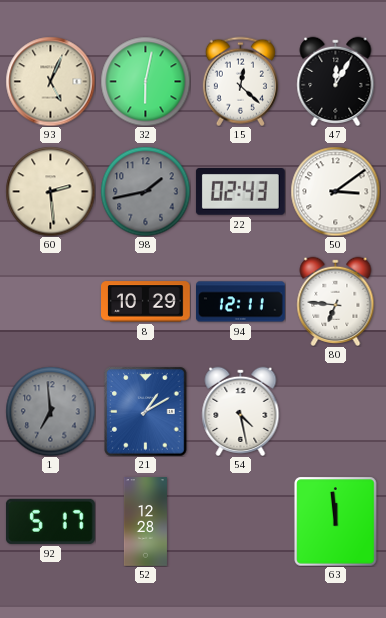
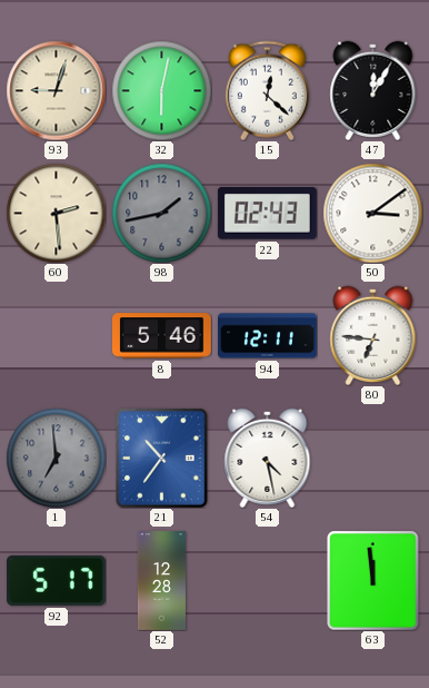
93: 5:04 -> 9:03 (56, 90)
8: 10:29 -> 5:46 (162, 336)
21: 1:10 -> 10:36 (162, 458)
